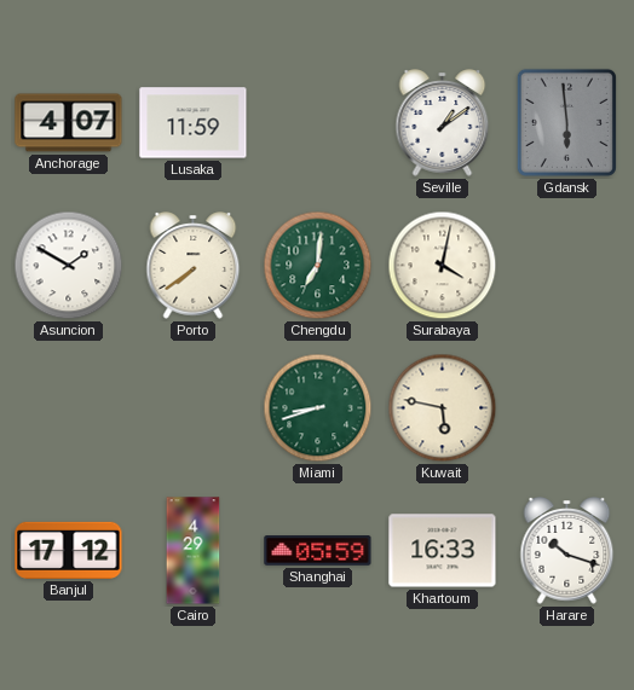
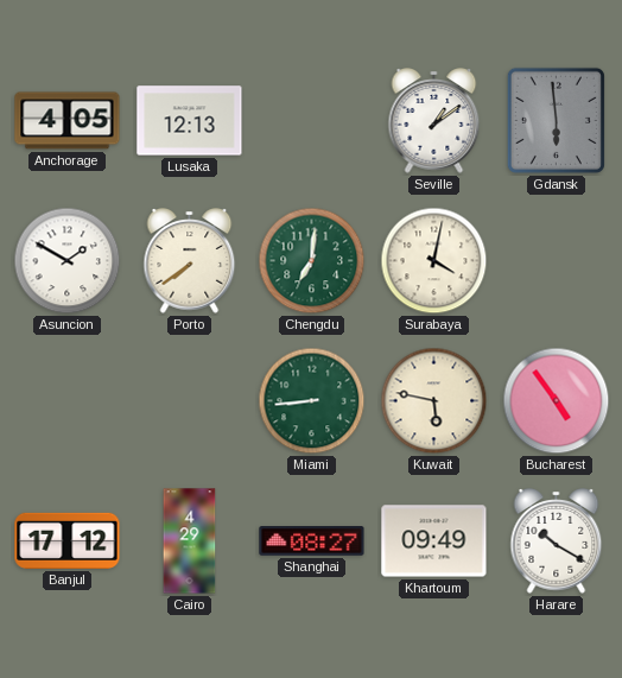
Anchorage: 4:07 -> 4:05 (68, 121)
Lusaka: 11:59 -> 12:13 (190, 121)
Miami: 8:42 -> 8:44 (312, 401)
Bucharest: none -> 4:54 (557, 401)
Shanghai: 05:59 -> 08:27 (312, 541)
Khartoum: 16:33 -> 09:49 (434, 541)
Harare: 10:18 -> 10:20 (557, 541)
